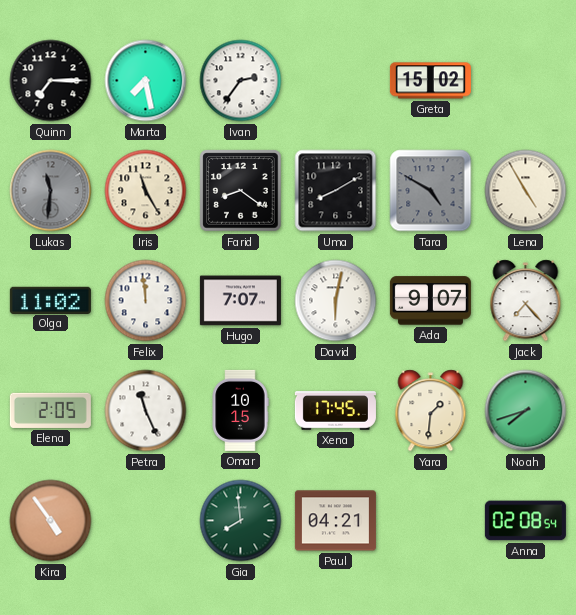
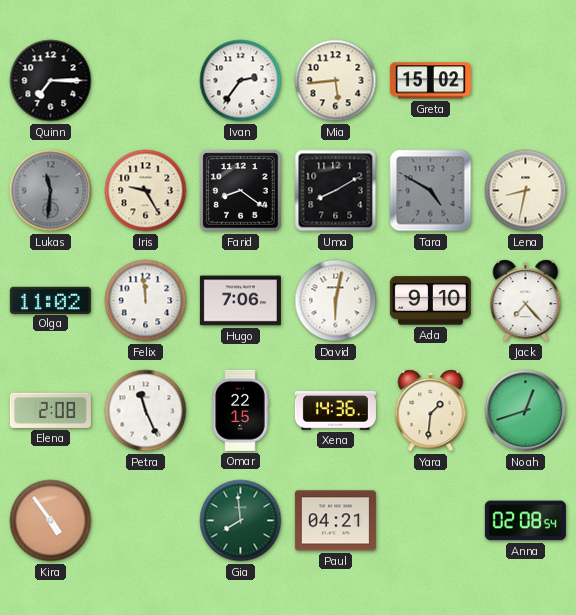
Marta: 7:28 -> none (146, 81)
Mia: none -> 5:44 (336, 81)
Iris: 11:25 -> 9:25 (146, 191)
Lena: 4:55 -> 8:32 (526, 191)
Hugo: 7:07 -> 7:06 (240, 301)
Ada: 9:07 -> 9:10 (430, 301)
Elena: 2:05 -> 2:08 (50, 410)
Omar: 10:15 -> 22:15 (240, 410)
Xena: 17:45 -> 14:36 (335, 411)
Noah: 7:42 -> 12:42 (526, 411)
